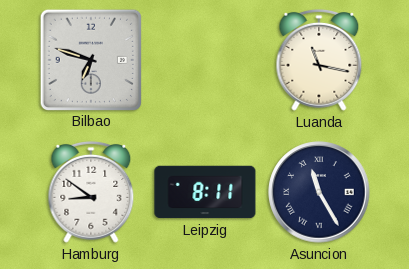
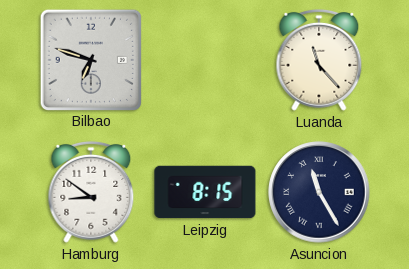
Luanda: 11:17 -> 11:23 (319, 60)
Leipzig: 8:11 -> 8:15 (205, 192)
